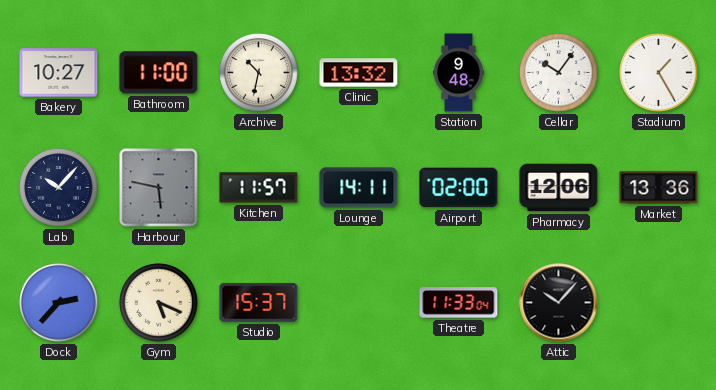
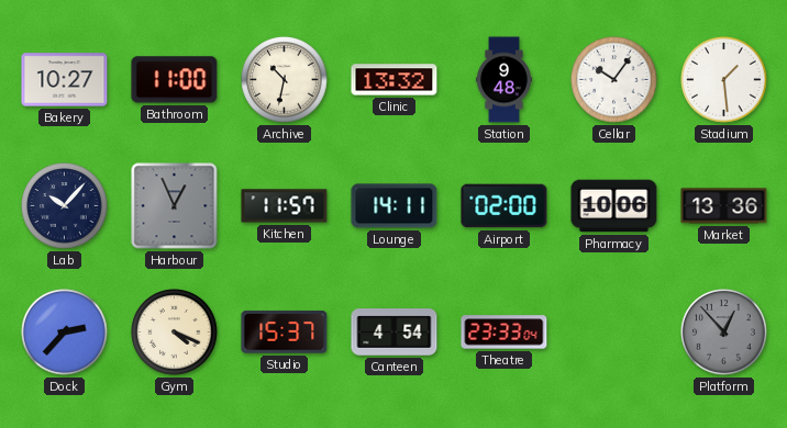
Stadium: 1:25 -> 1:29 (724, 80)
Harbour: 5:47 -> 12:56 (175, 206)
Pharmacy: 12:06 -> 10:06 (614, 206)
Gym: 5:19 -> 4:19 (175, 333)
Canteen: none -> 4:54 (395, 333)
Theatre: 11:33 -> 23:33 (505, 333)
Attic: 10:07 -> none (559, 303)
Platform: none -> 12:53 (724, 333)
